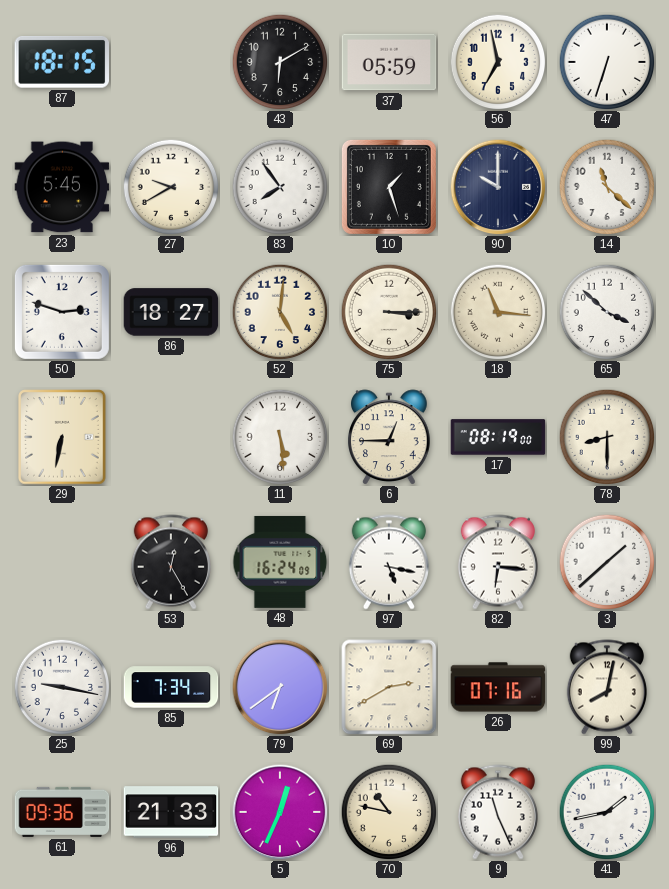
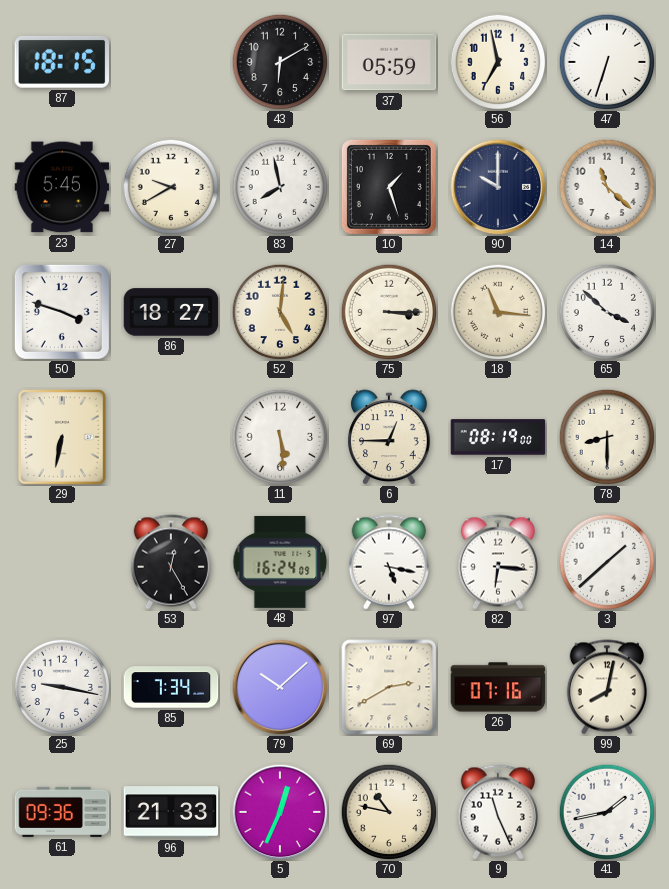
83: 7:54 -> 7:58 (280, 187)
50: 2:48 -> 3:48 (62, 312)
79: 6:39 -> 10:08 (280, 687)
